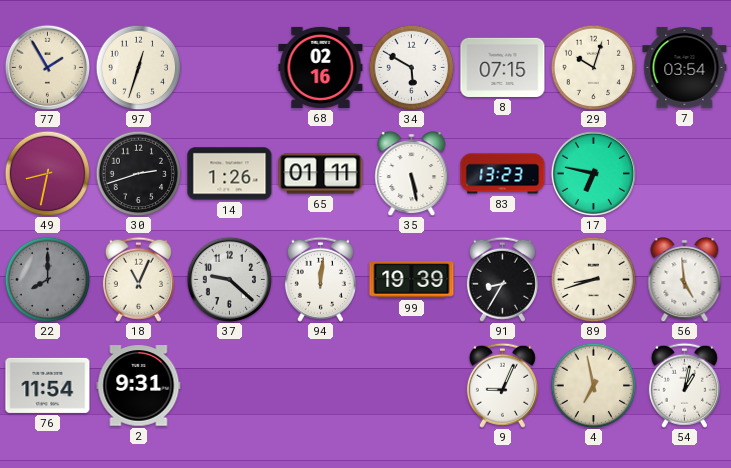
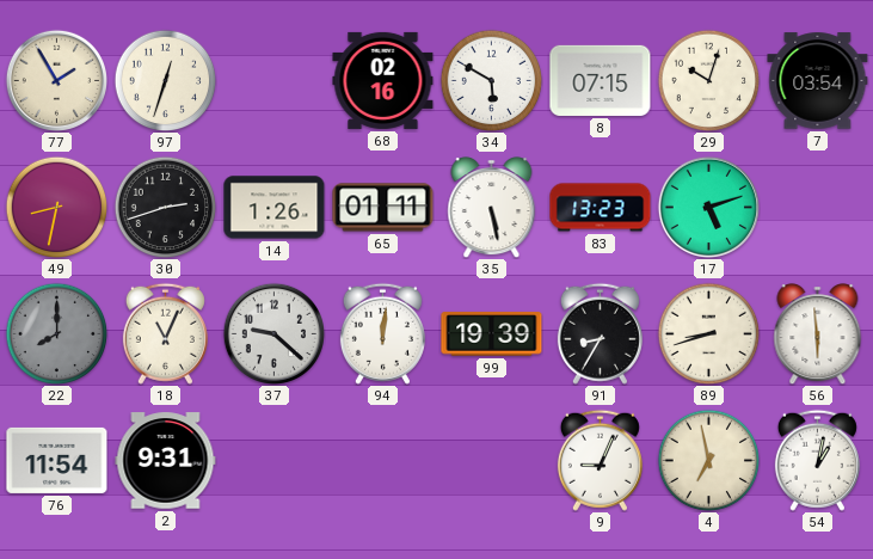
17: 6:47 -> 5:12 (708, 207)
56: 4:59 -> 5:59 (818, 334)
